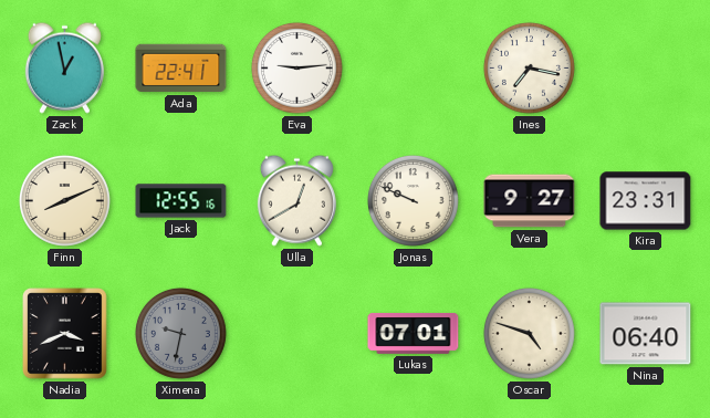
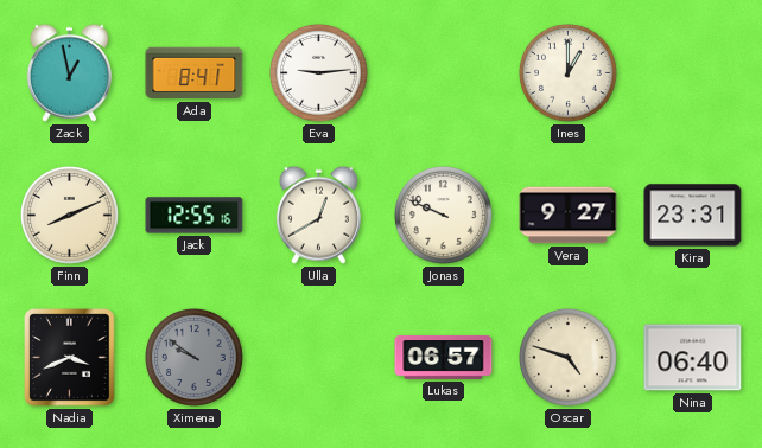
Ada: 22:41 -> 8:41 (195, 73)
Ines: 7:17 -> 1:00 (567, 72)
Ximena: 9:32 -> 9:51 (193, 357)
Lukas: 07:01 -> 06:57 (444, 357)
